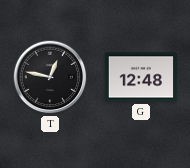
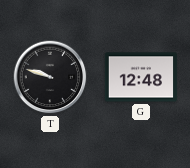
T: 12:47 -> 9:48 (50, 77)
